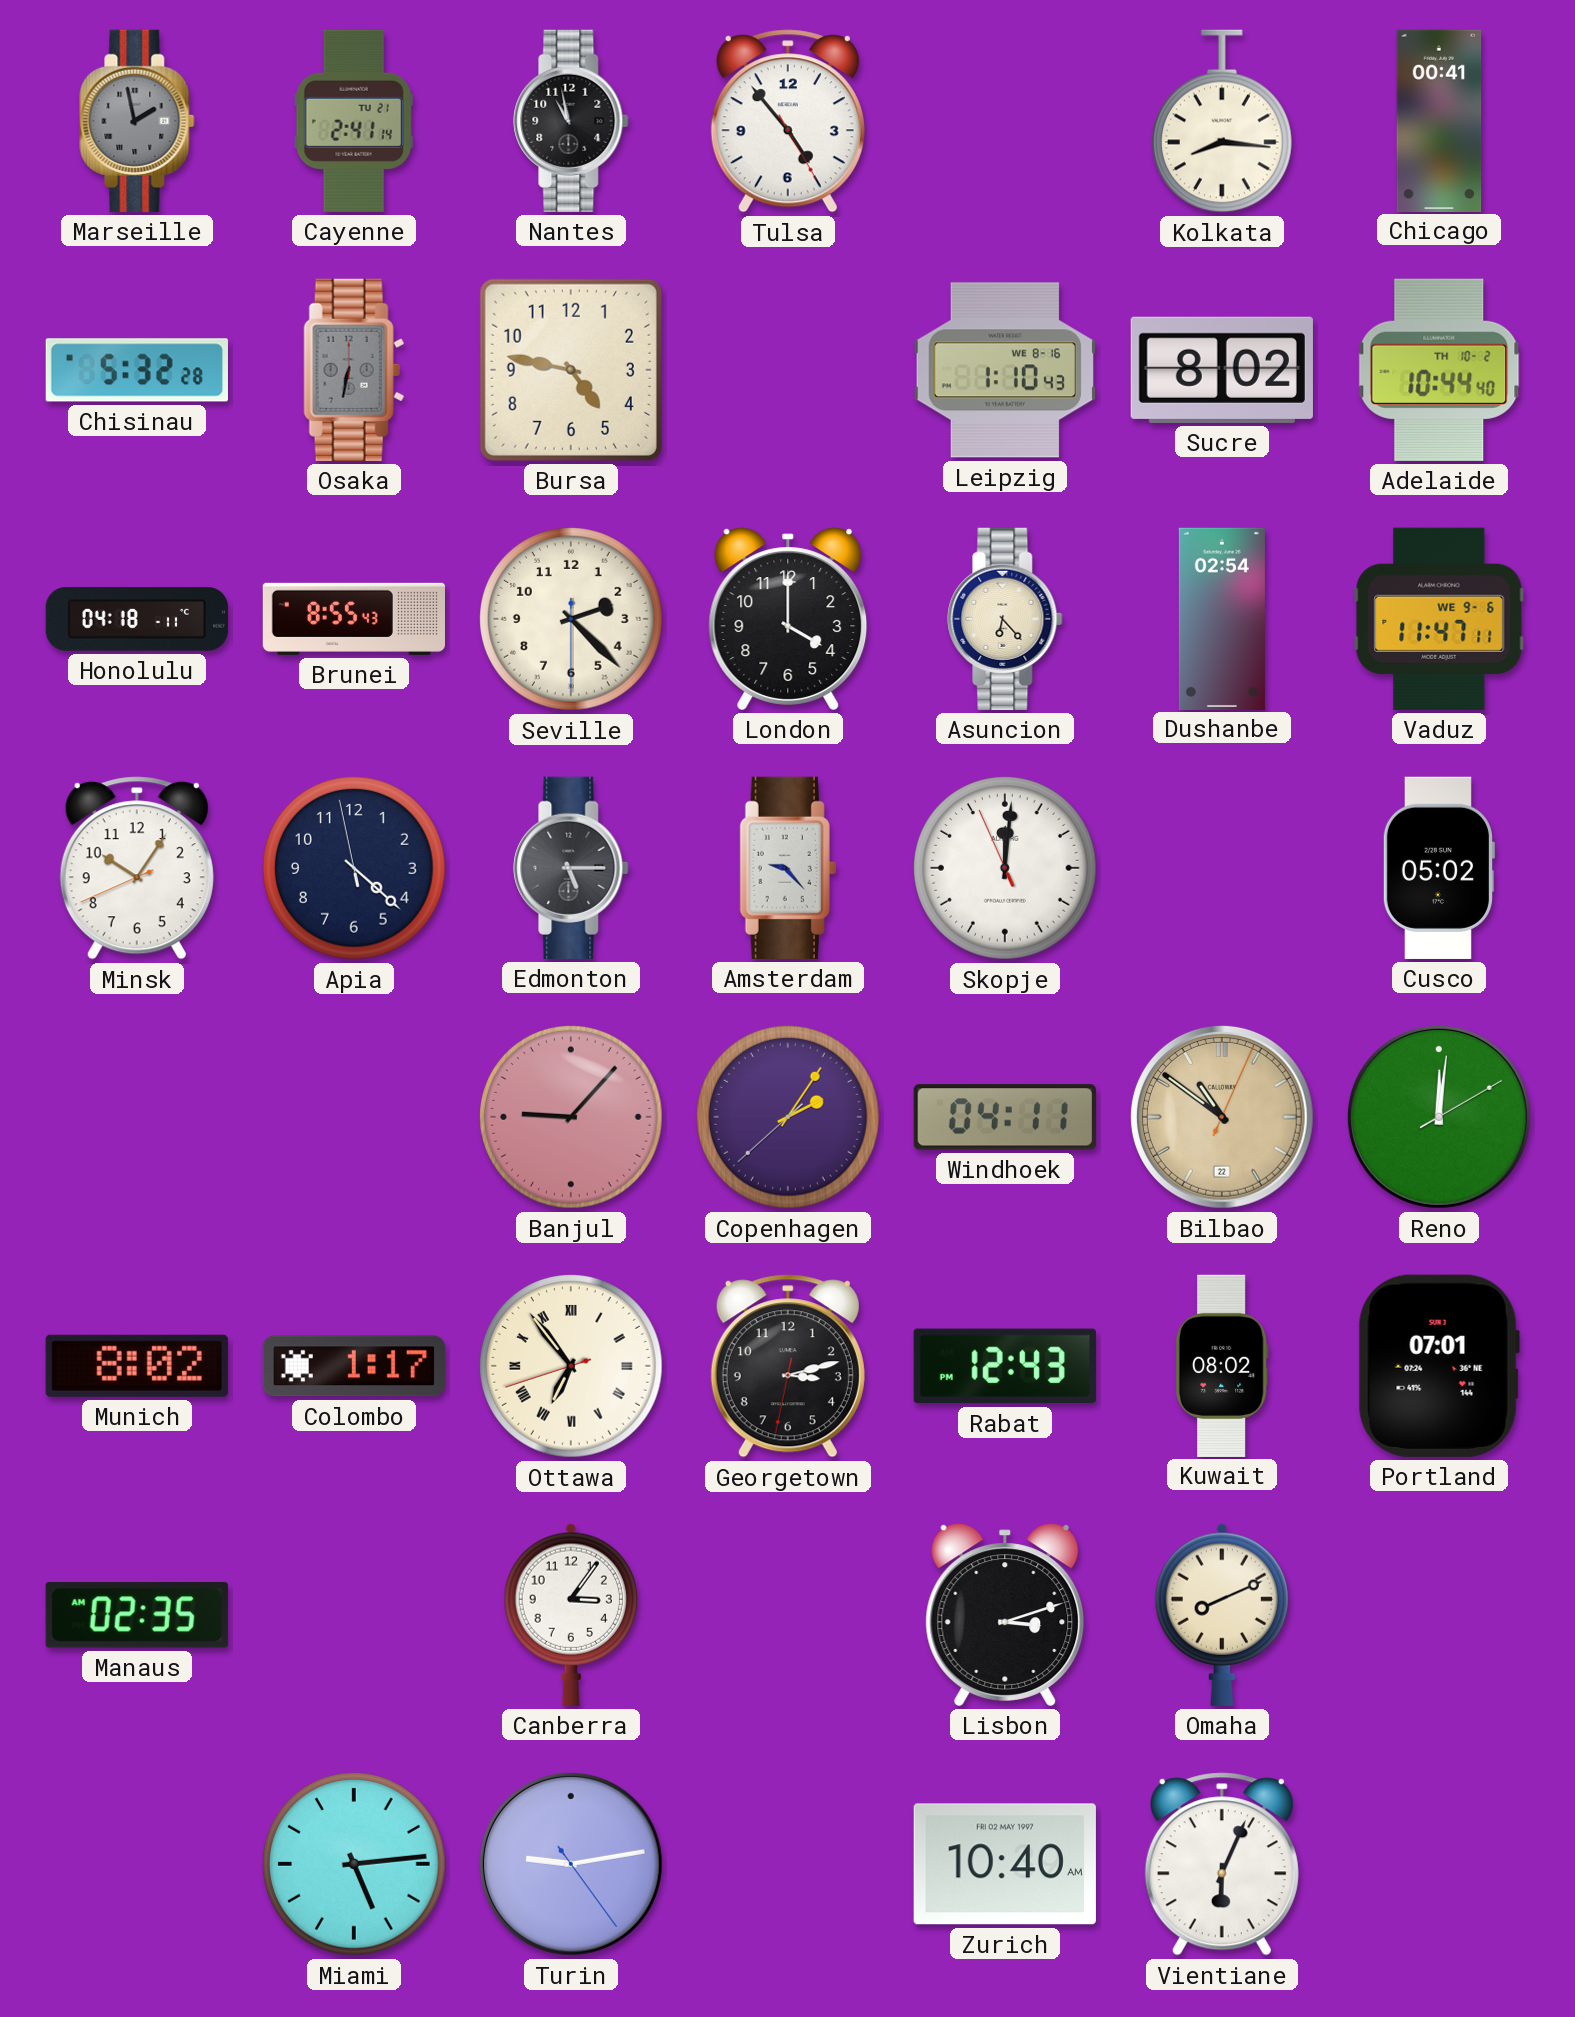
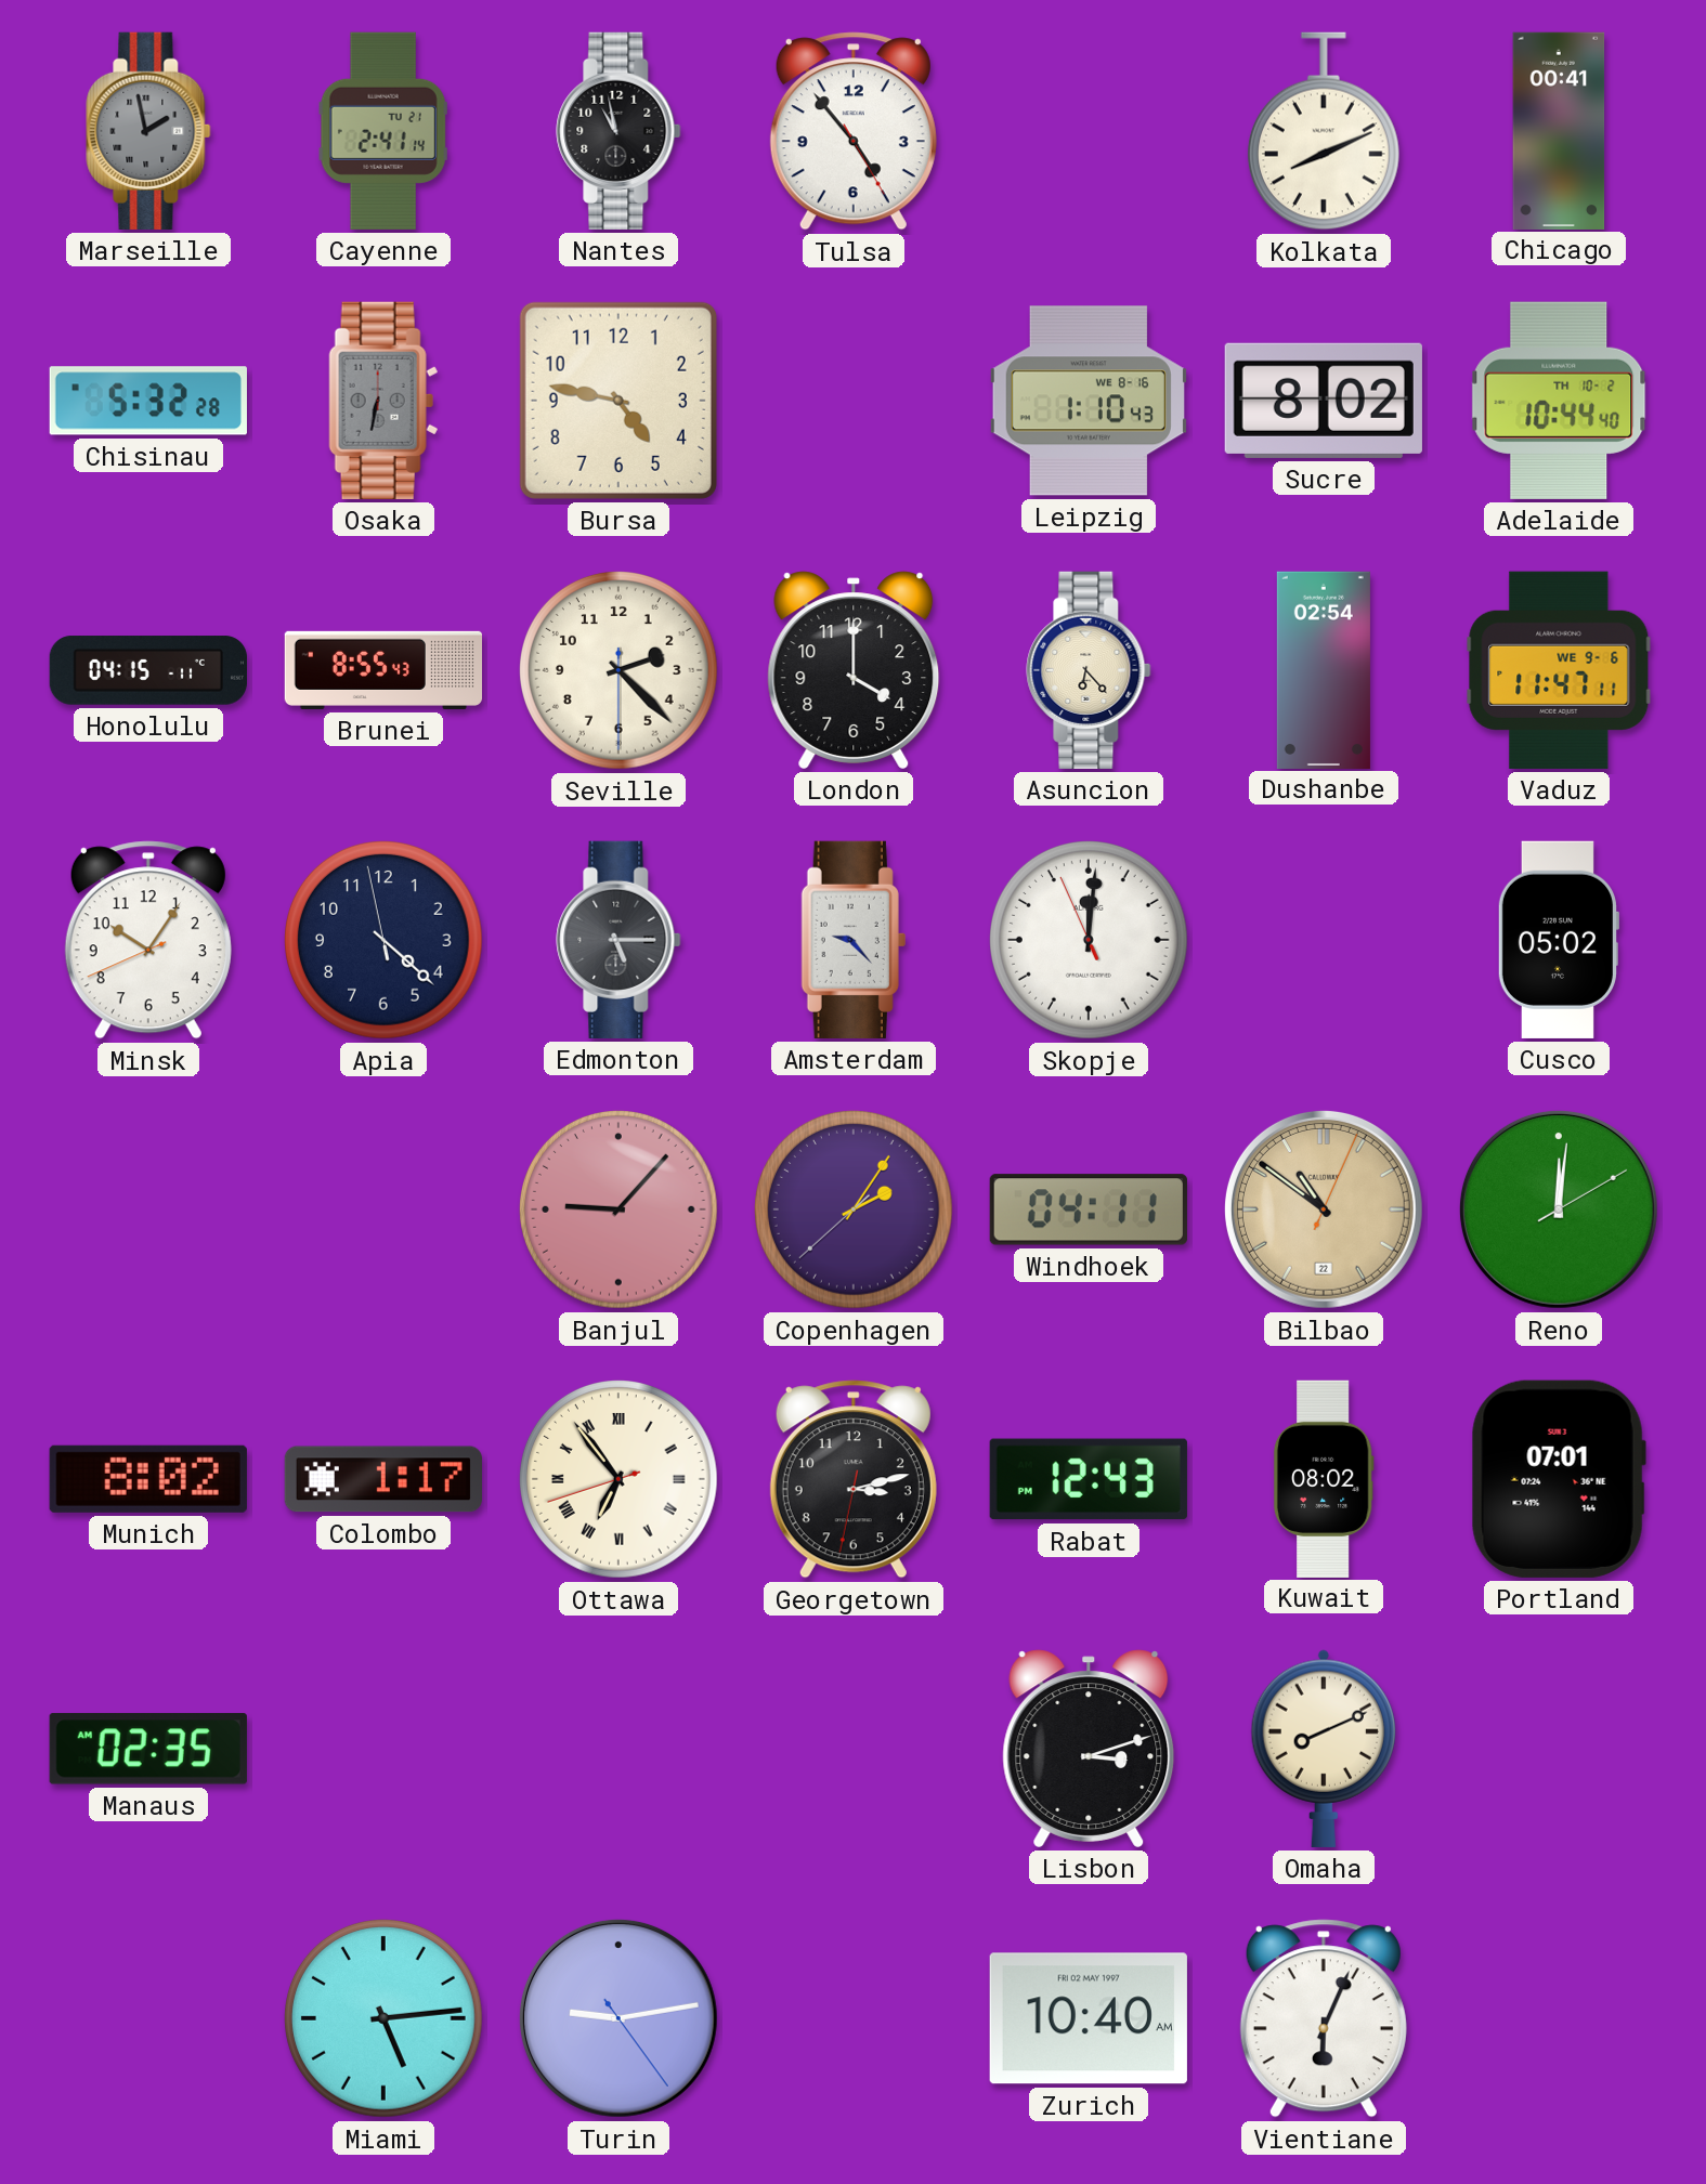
Kolkata: 8:16 -> 8:11 (1324, 131)
Honolulu: 04:18 -> 04:15 (148, 670)
Canberra: 3:06 -> none (571, 1615)
